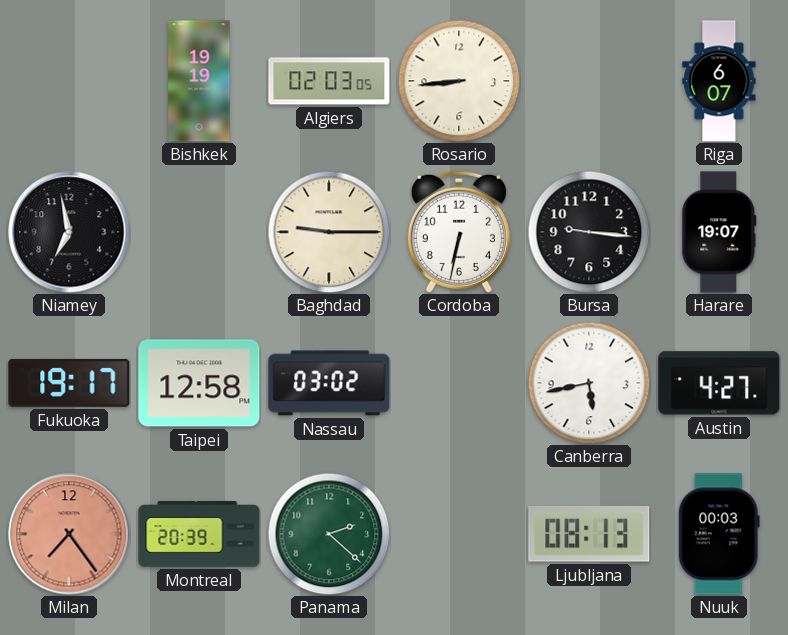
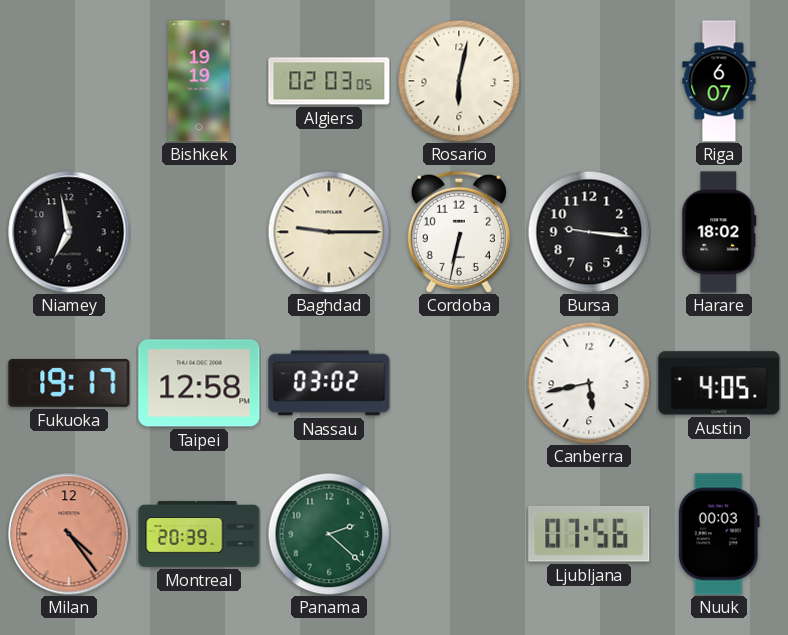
Rosario: 8:44 -> 6:02 (459, 81)
Harare: 19:07 -> 18:02 (719, 232)
Austin: 4:27 -> 4:05 (719, 383)
Milan: 7:24 -> 4:24 (69, 534)
Ljubljana: 08:13 -> 07:56 (589, 534)
